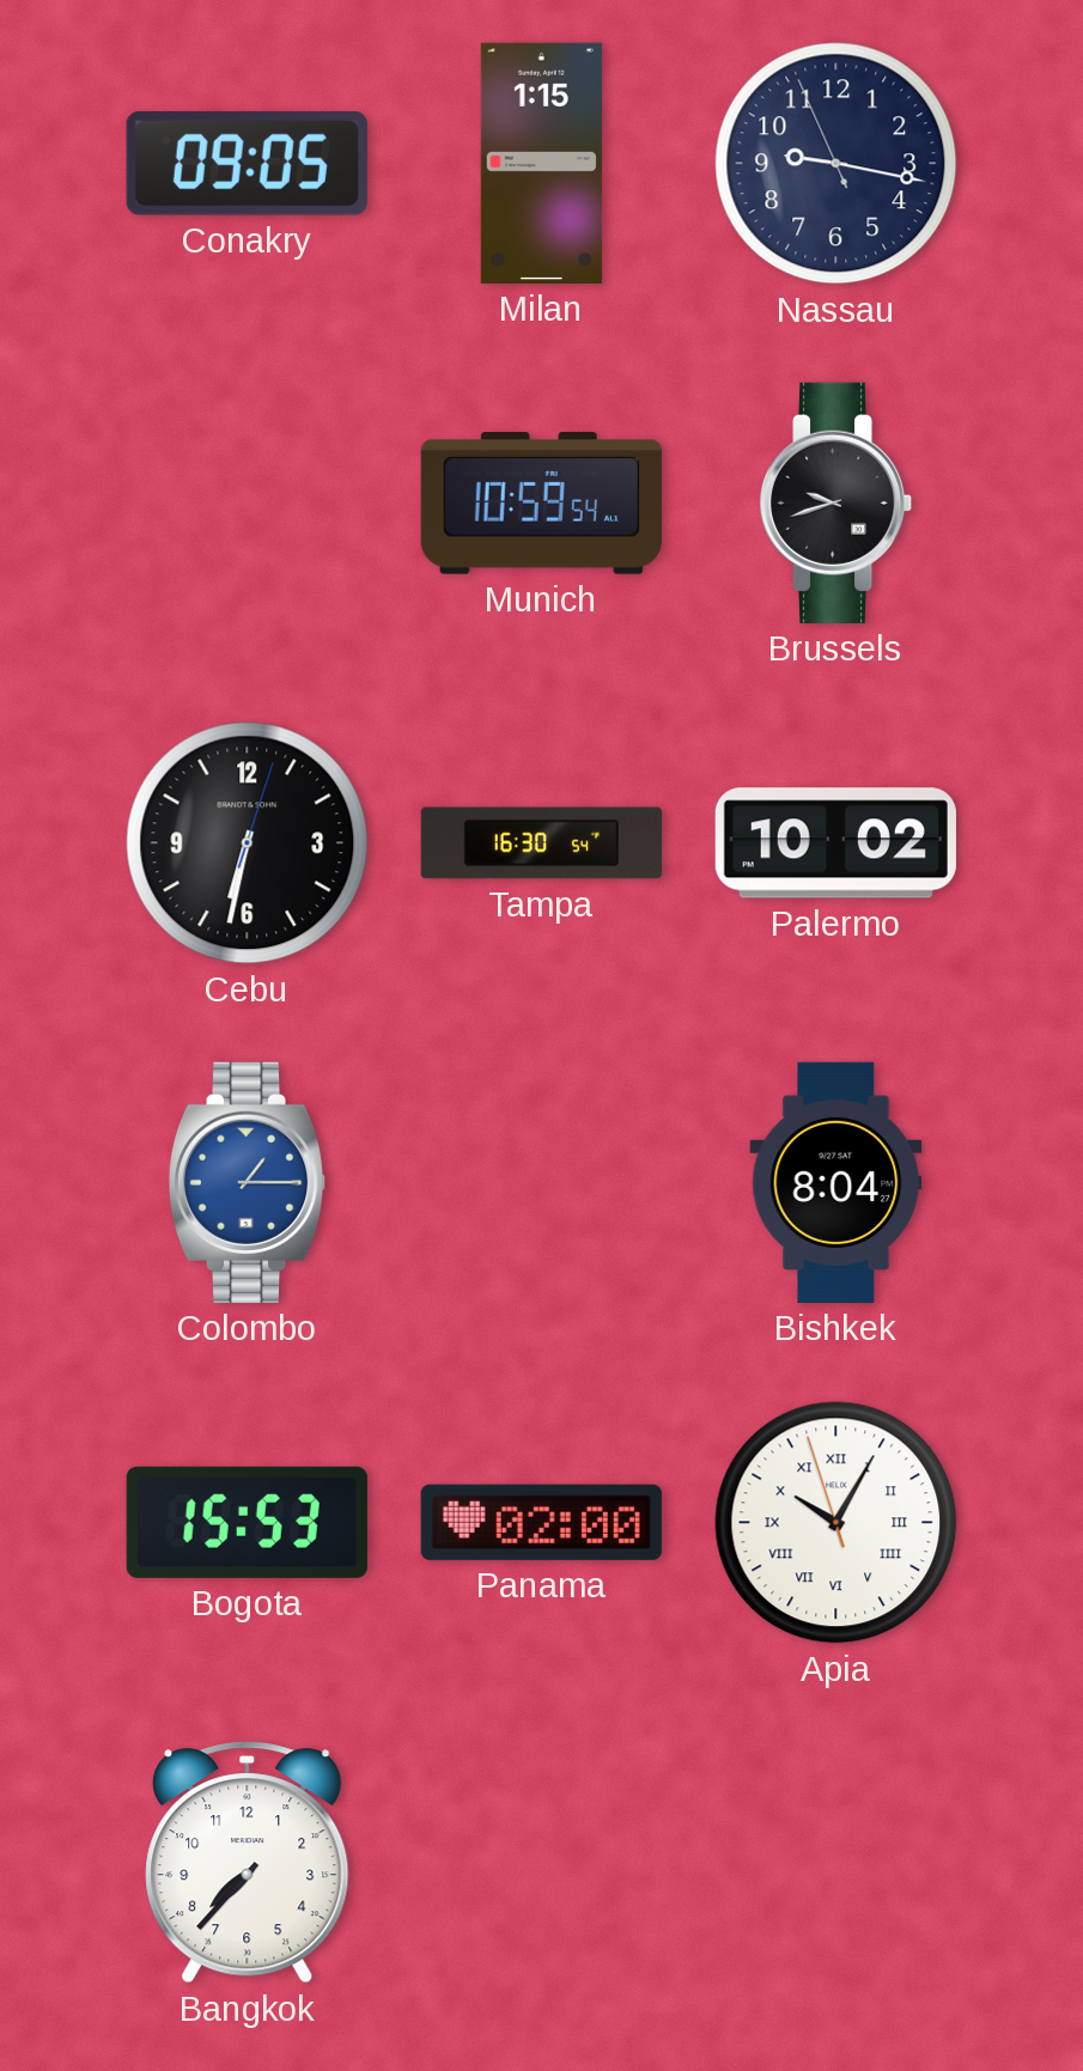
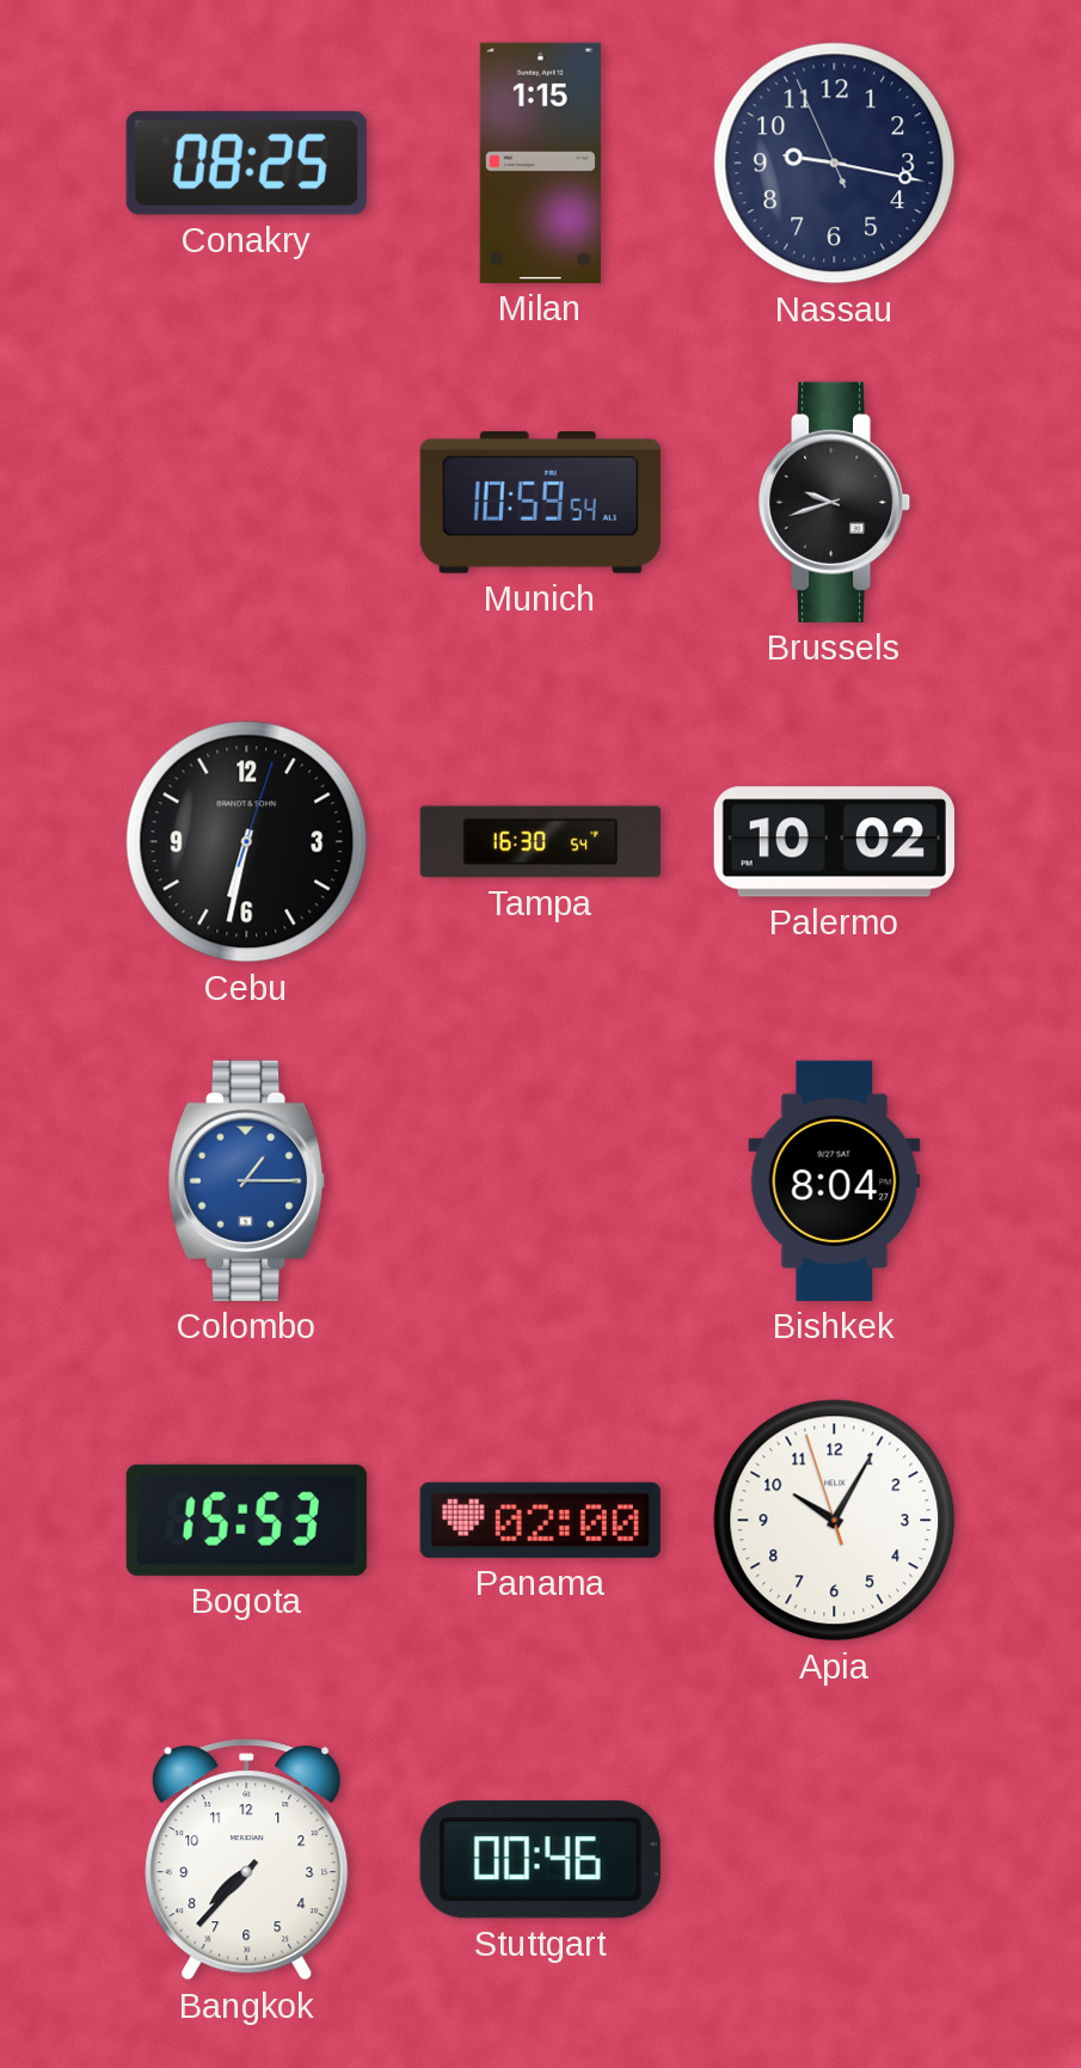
Conakry: 09:05 -> 08:25 (246, 164)
Apia numerals: Roman -> Arabic (835, 1521)
Stuttgart: none -> 00:46 (540, 1860)
